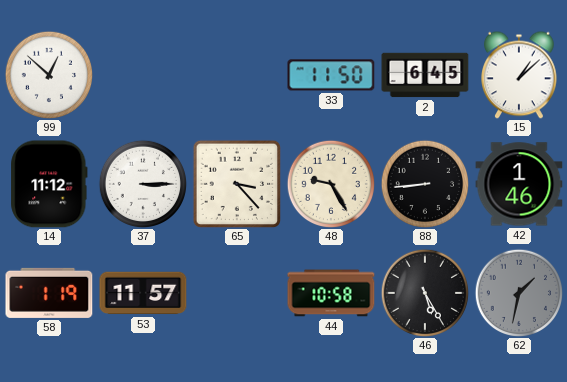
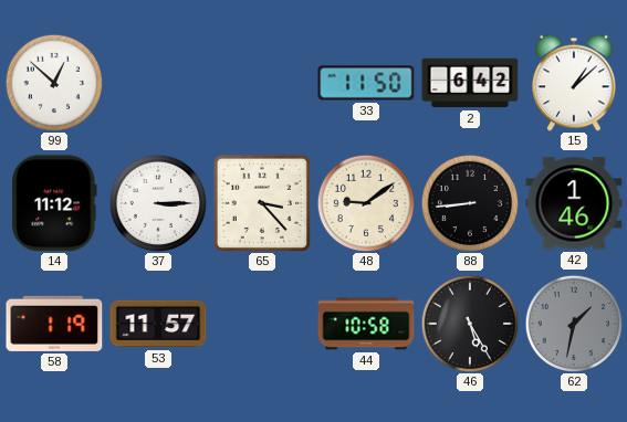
2: 6:45 -> 6:42 (470, 83)
48: 9:25 -> 9:09 (365, 202)
